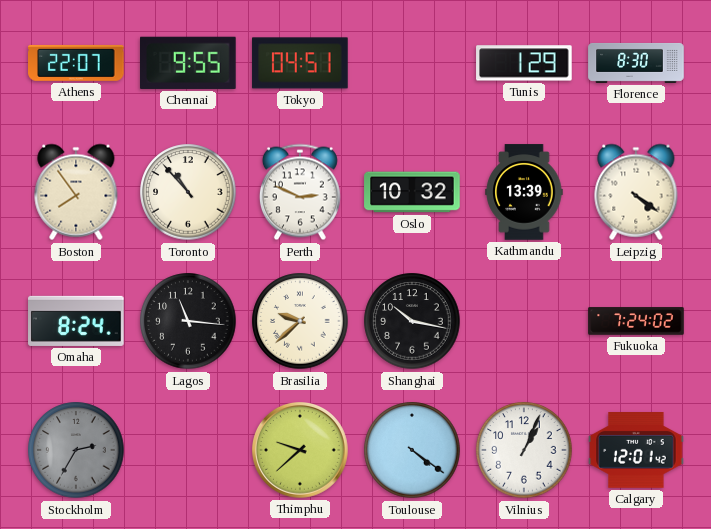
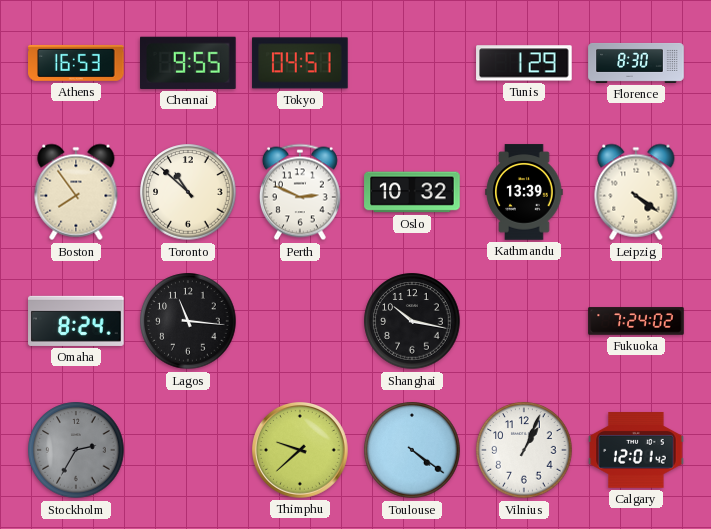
Athens: 22:07 -> 16:53 (76, 63)
Toronto: 10:53 -> 10:52 (188, 192)
Brasilia: 9:38 -> none (300, 321)
